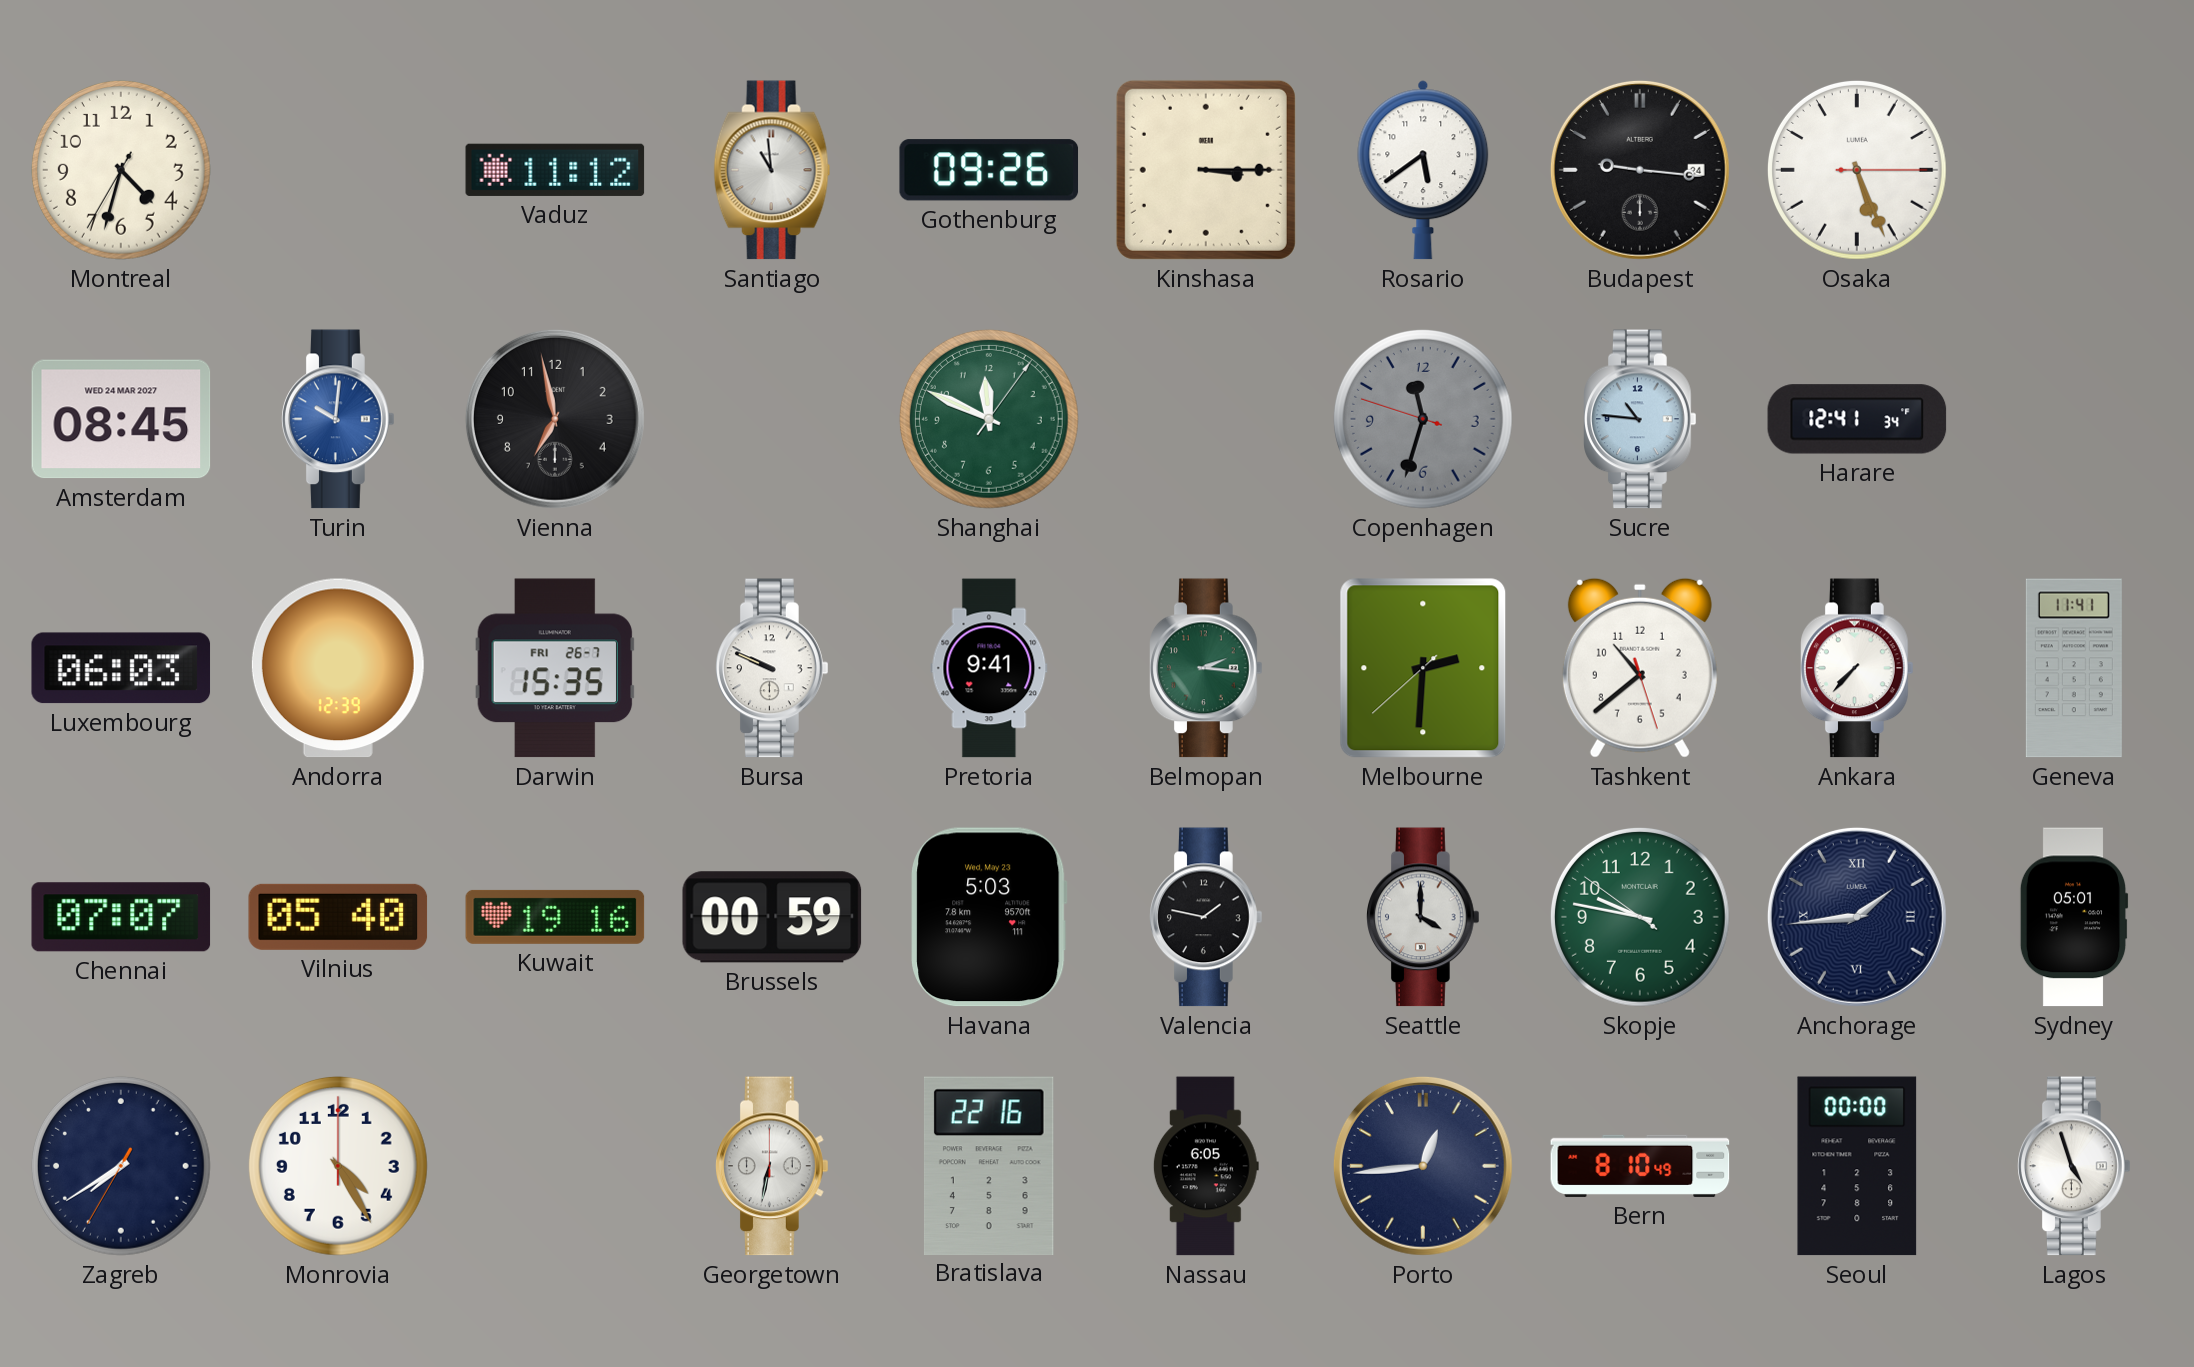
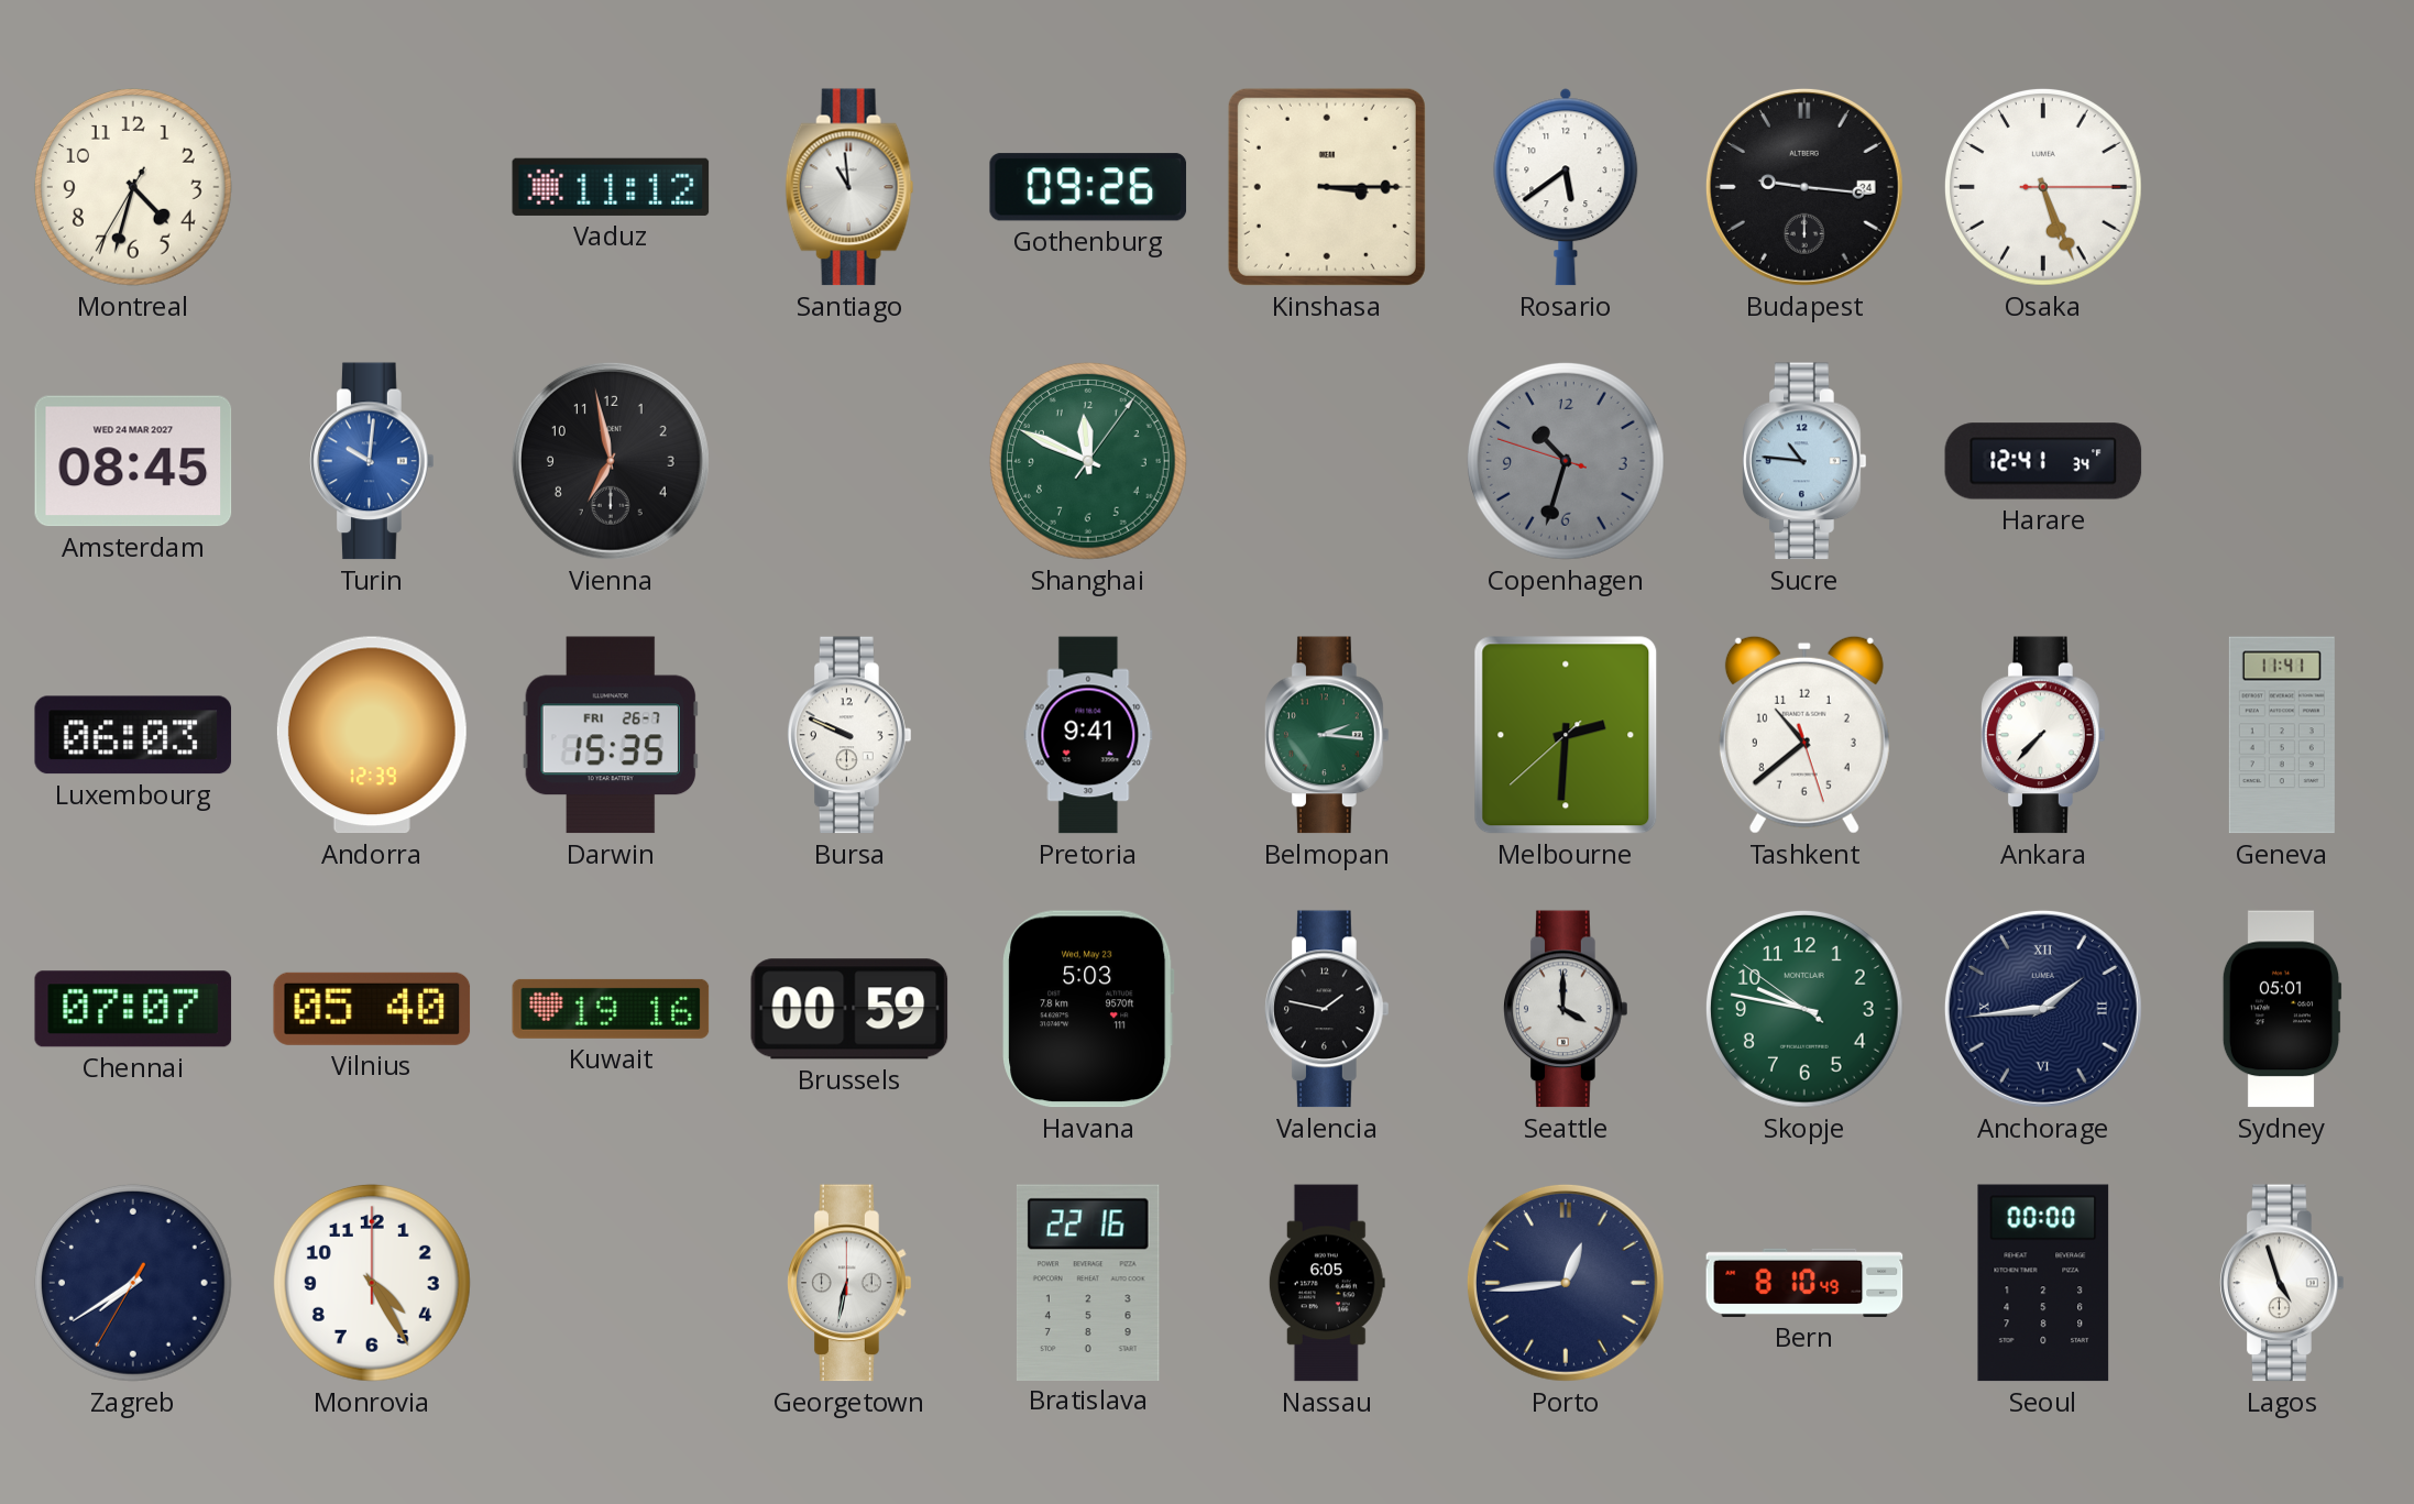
Copenhagen: 11:32 -> 10:32 (1566, 461)
